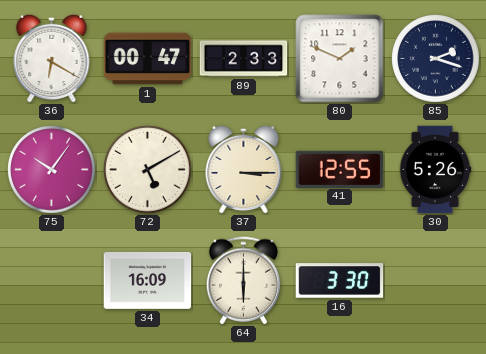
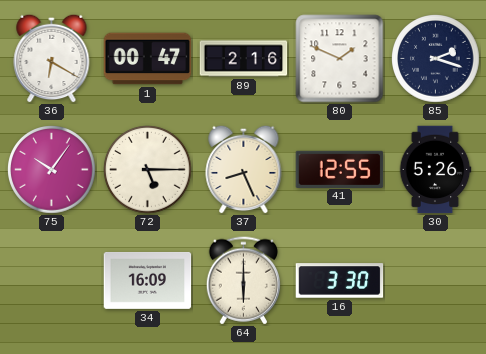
89: 2:33 -> 2:16 (244, 59)
72: 5:10 -> 5:15 (148, 170)
37: 3:15 -> 8:26 (244, 169)
